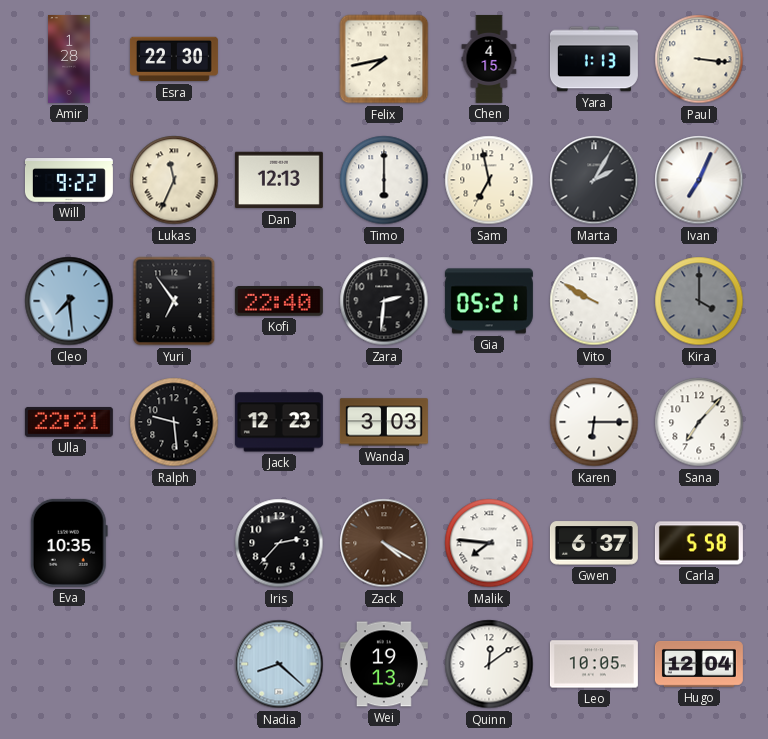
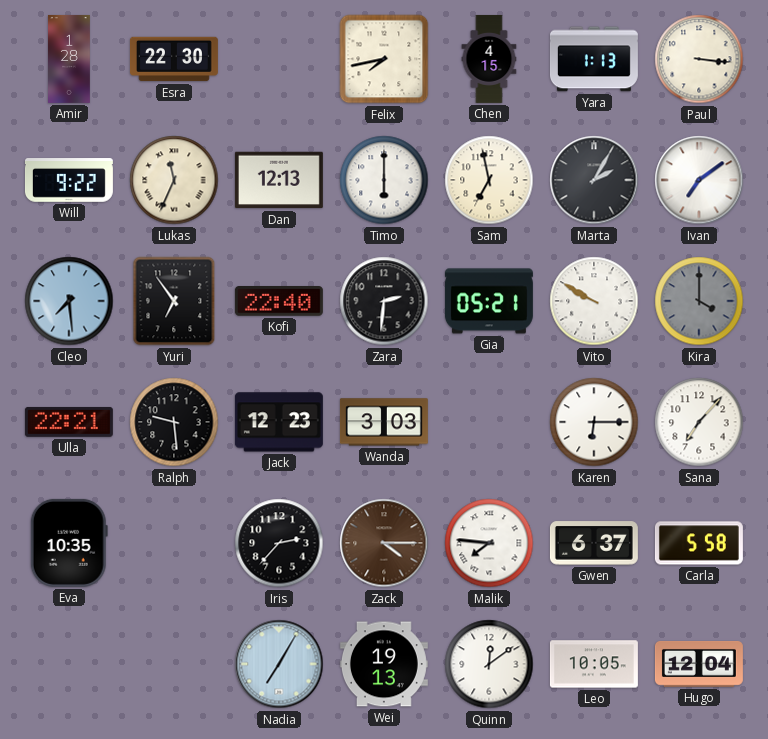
Ivan: 7:04 -> 7:09 (699, 180)
Zack: 4:20 -> 4:15 (384, 543)
Nadia: 8:22 -> 7:05 (279, 664)
